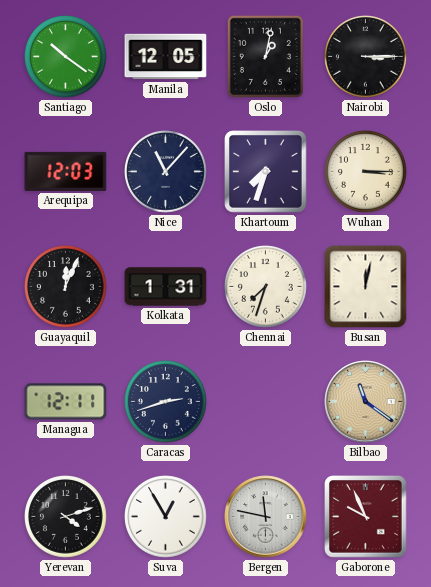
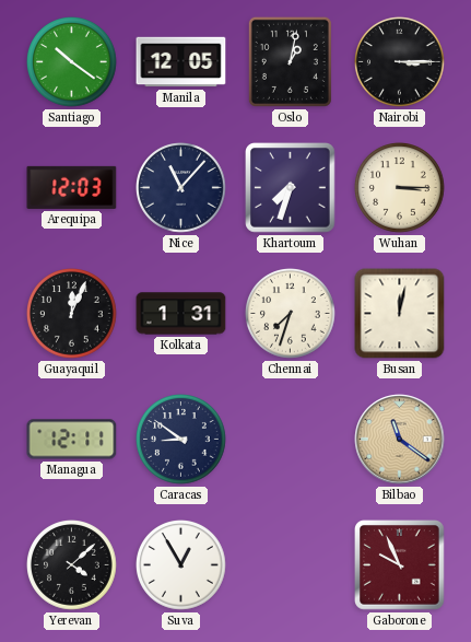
Caracas: 2:42 -> 8:51 (181, 440)
Yerevan: 4:12 -> 4:08 (72, 565)
Bergen: 11:47 -> none (266, 517)
